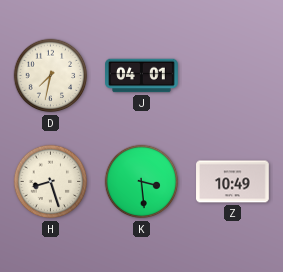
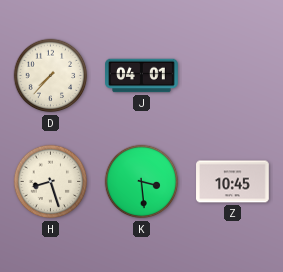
D: 7:32 -> 7:37 (51, 76)
Z: 10:49 -> 10:45 (233, 182)
